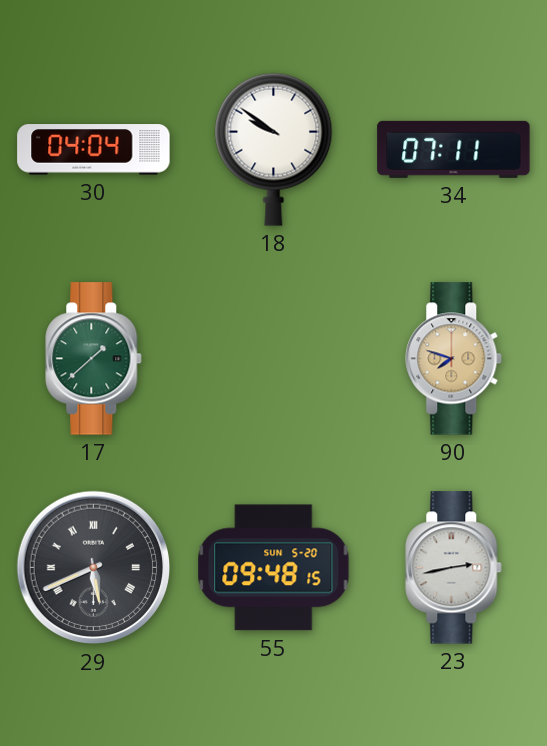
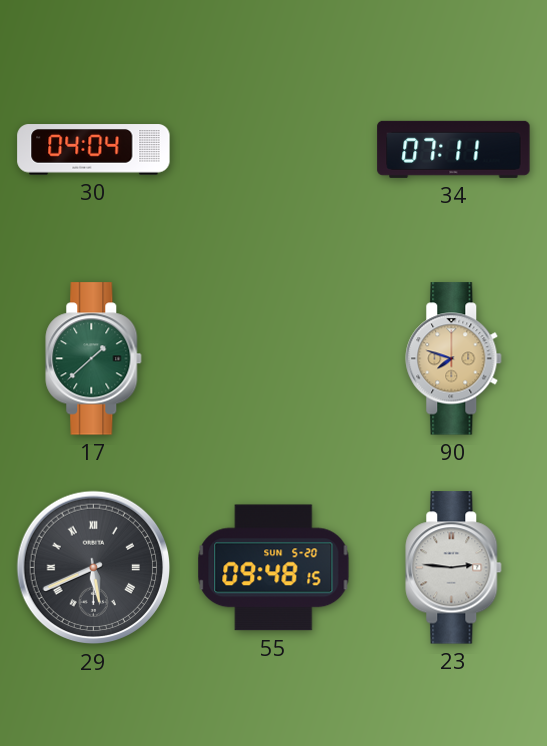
18: 9:51 -> none (274, 149)
23: 2:43 -> 2:46 (454, 568)
